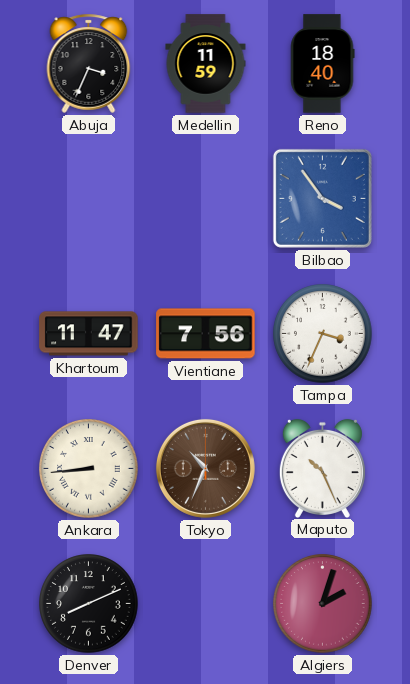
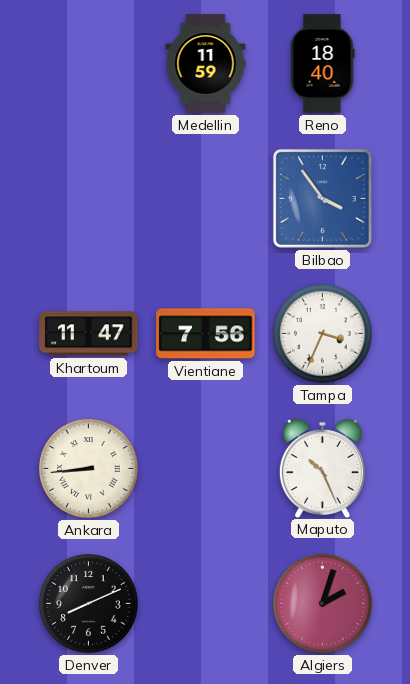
Abuja: 3:34 -> none (89, 63)
Tokyo: 10:34 -> none (205, 468)
